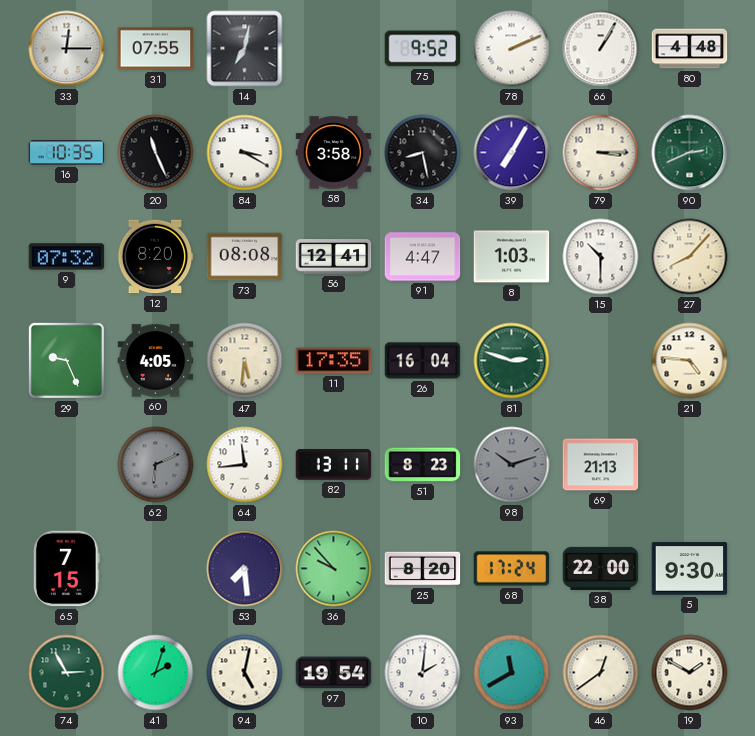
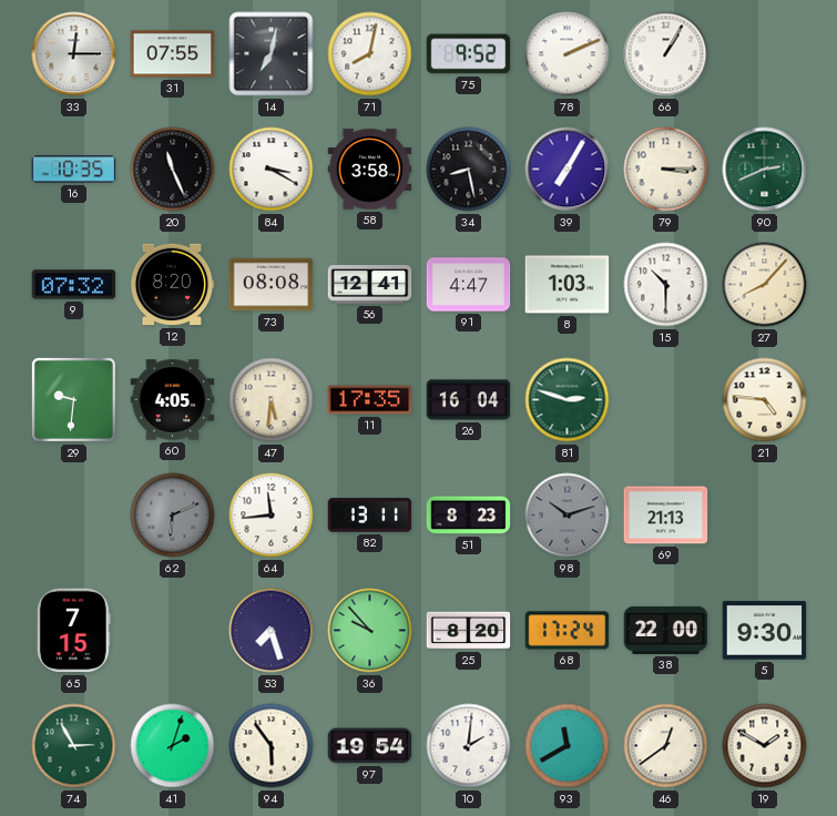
71: none -> 8:02 (370, 54)
80: 4:48 -> none (690, 49)
29: 9:26 -> 9:31 (73, 399)
53: 7:29 -> 7:27 (272, 631)
94: 5:02 -> 5:54 (272, 746)
